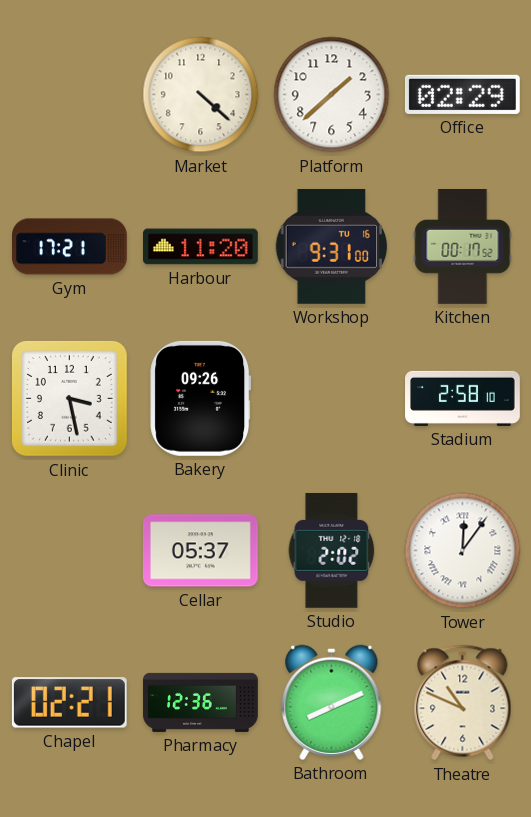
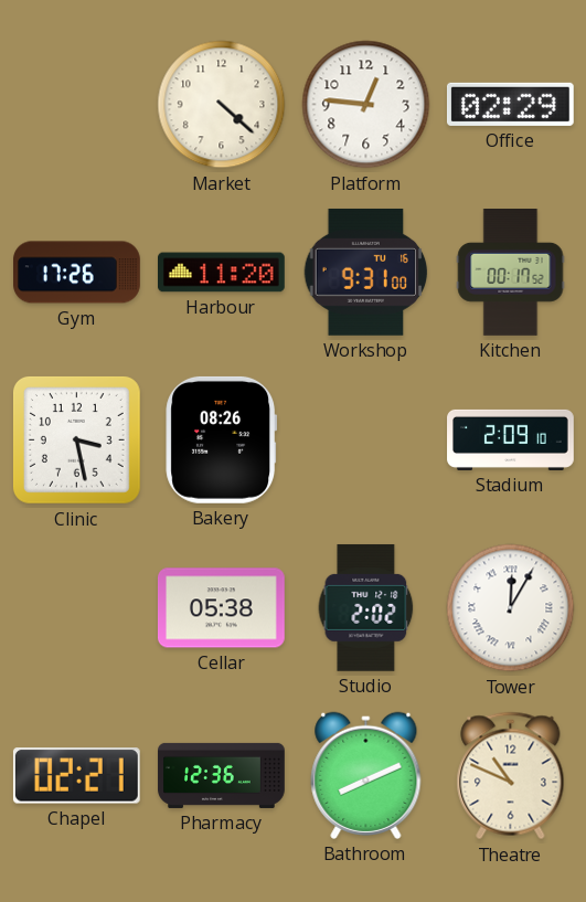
Platform: 1:38 -> 12:46 (366, 105)
Gym: 17:21 -> 17:26 (77, 273)
Bakery: 09:26 -> 08:26 (222, 439)
Stadium: 2:58 -> 2:09 (511, 439)
Cellar: 05:37 -> 05:38 (221, 608)
Tower: 12:06 -> 12:05 (511, 608)
